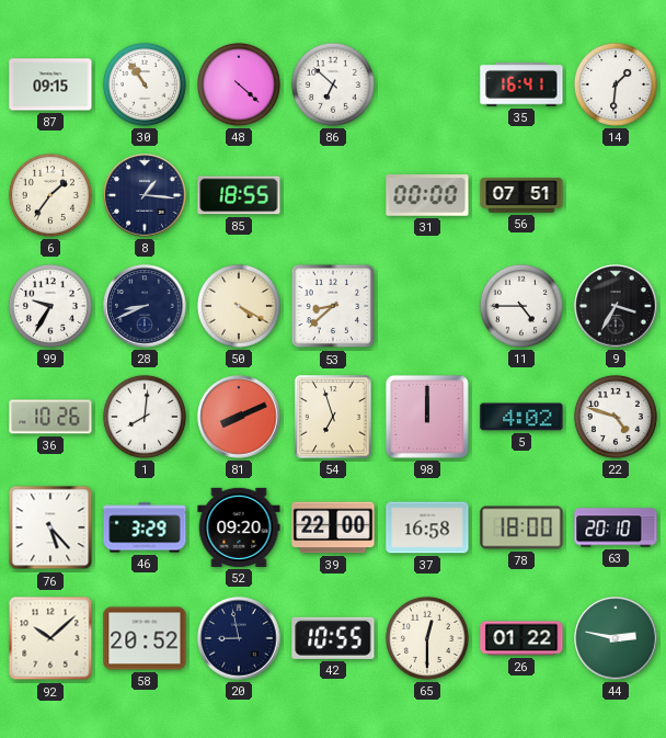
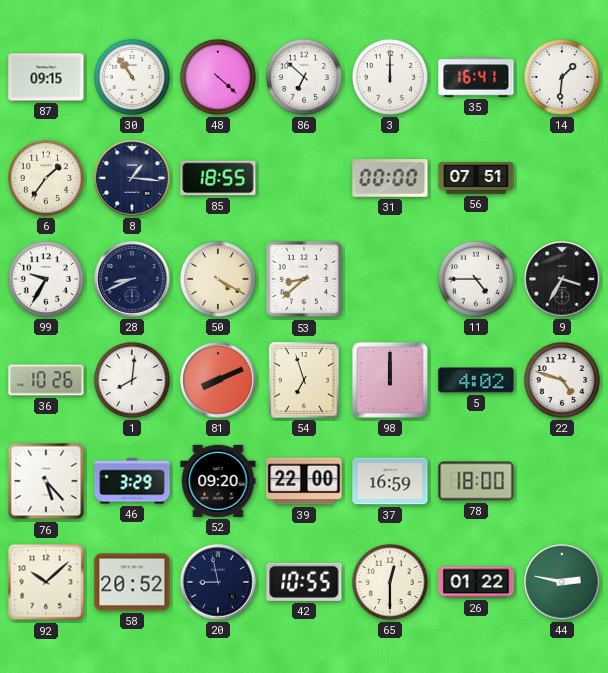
3: none -> 12:00 (390, 77)
37: 16:58 -> 16:59 (390, 481)
63: 20:10 -> none (616, 527)
